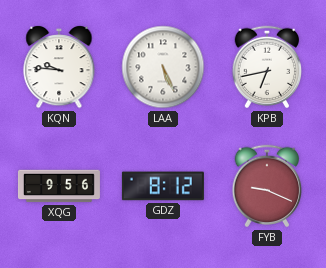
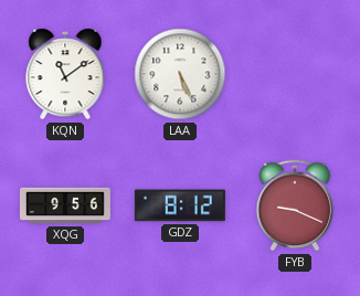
KQN: 9:46 -> 11:09 (65, 74)
KPB: 6:43 -> none (267, 67)
